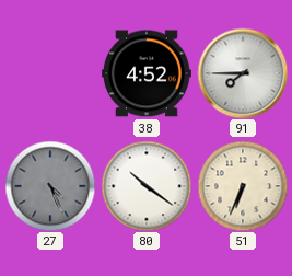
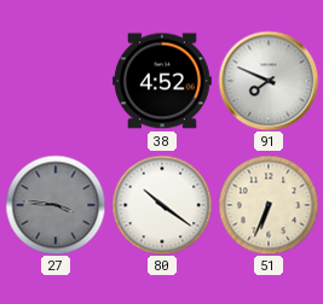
91: 7:45 -> 7:49 (269, 81)
27: 4:26 -> 3:46 (56, 205)
